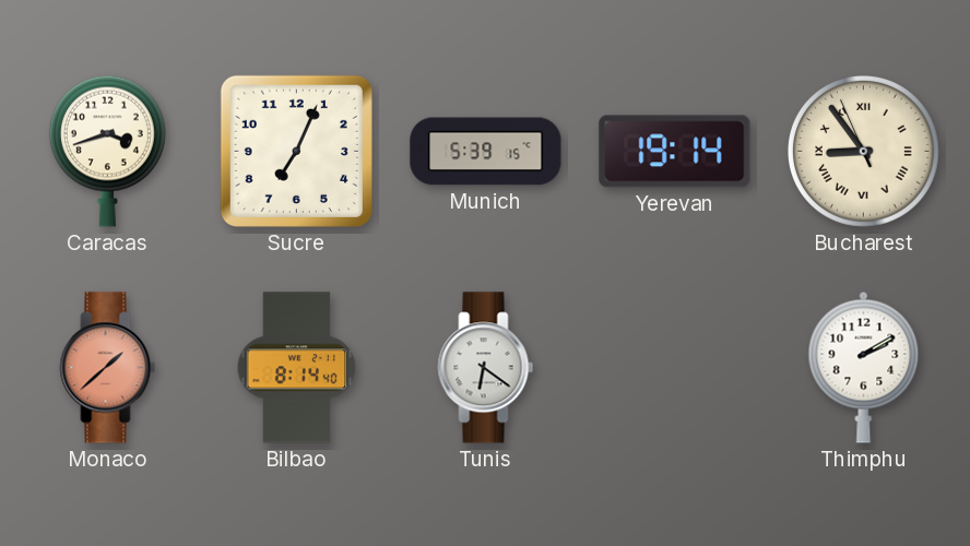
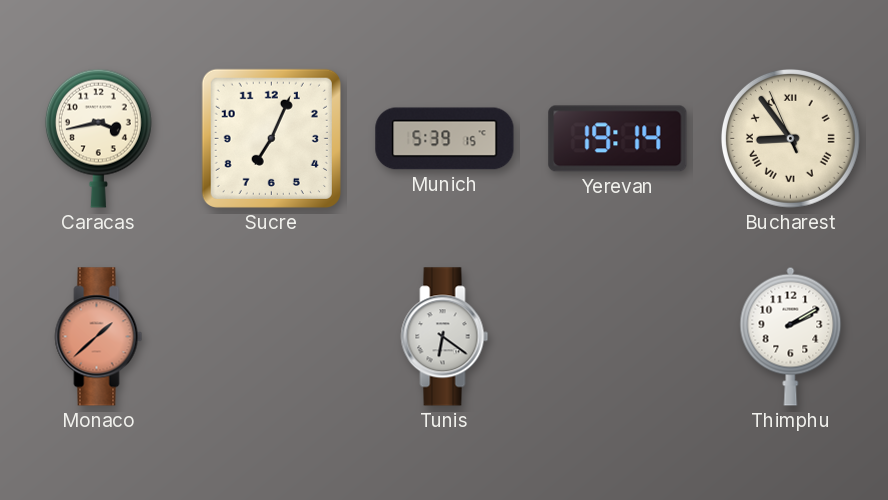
Caracas: 3:42 -> 3:43 (98, 138)
Bilbao: 8:14 -> none (297, 368)
